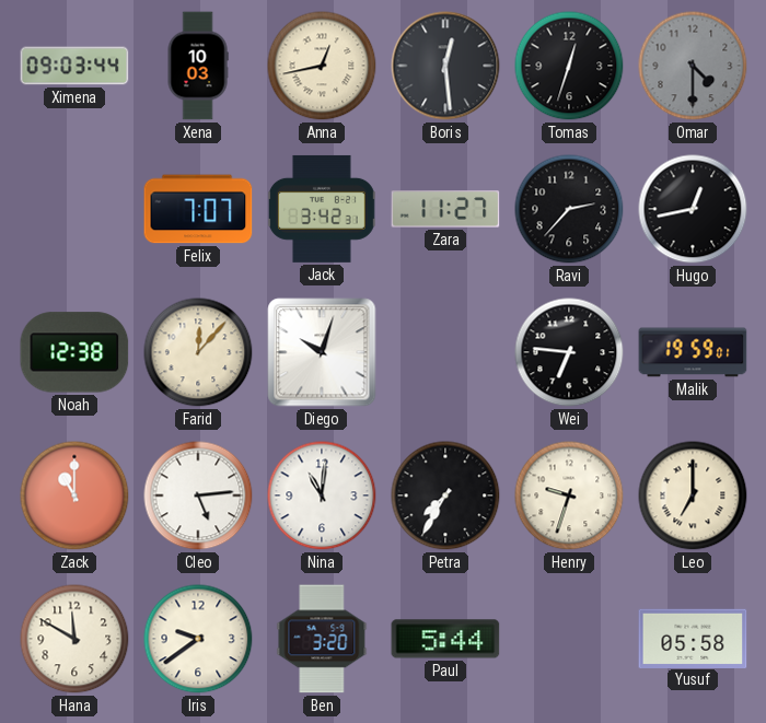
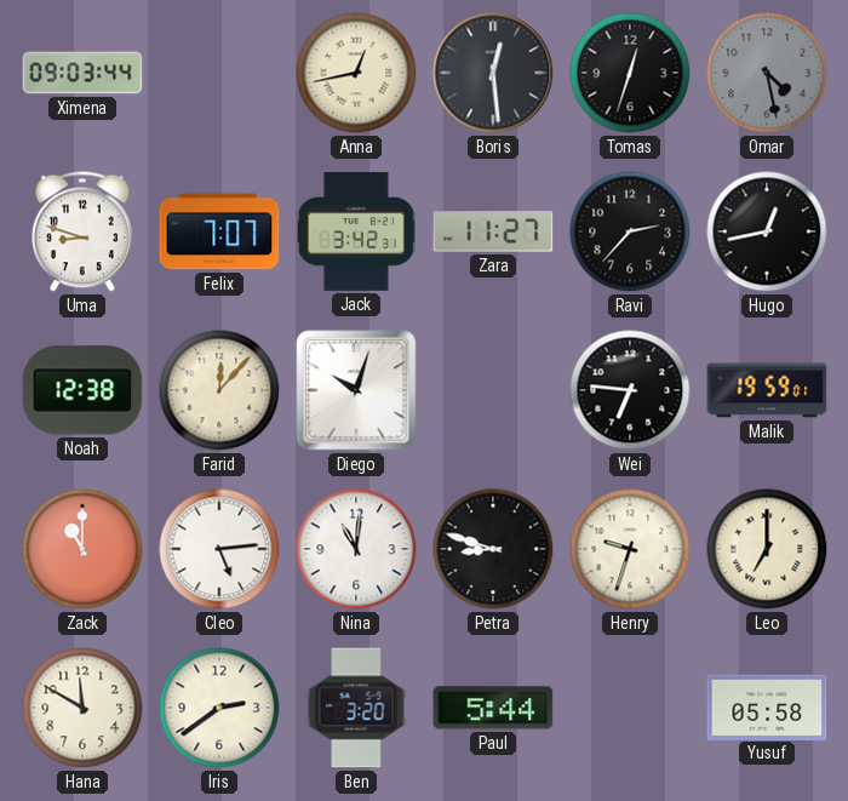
Xena: 10:03 -> none (198, 66)
Omar: 4:30 -> 4:28 (767, 73)
Uma: none -> 8:48 (82, 231)
Petra: 7:35 -> 8:48 (493, 549)
Iris: 9:39 -> 2:39 (219, 708)
